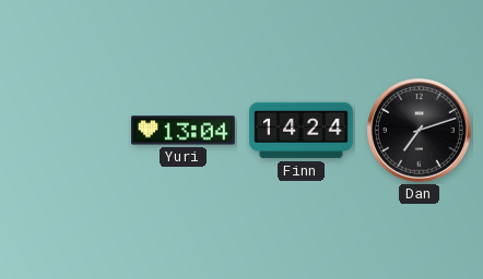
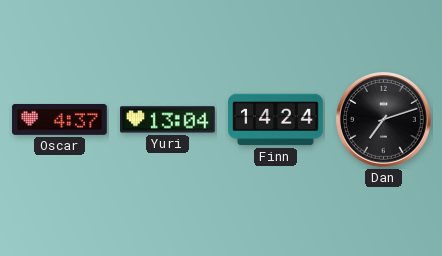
Oscar: none -> 4:37 (60, 119)
